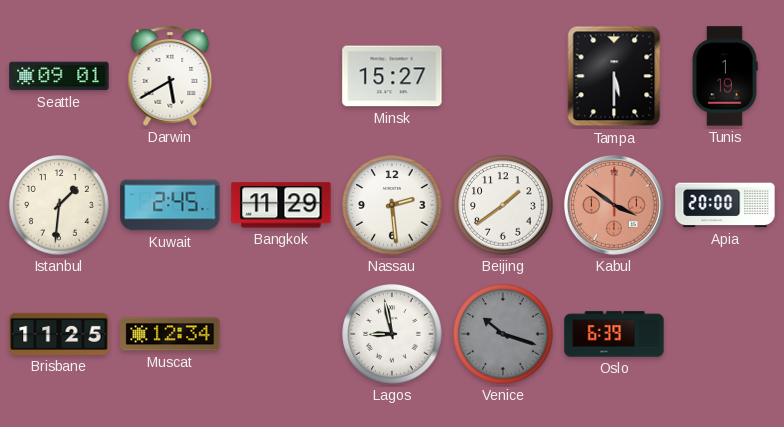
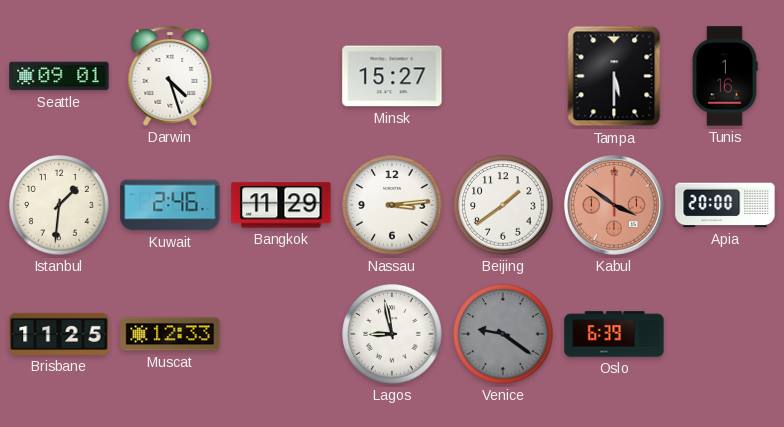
Darwin: 5:40 -> 4:27 (170, 76)
Tunis: 1:19 -> 1:16 (725, 76)
Kuwait: 2:45 -> 2:46 (170, 205)
Nassau: 2:29 -> 3:14 (392, 205)
Muscat: 12:34 -> 12:33 (170, 334)
Venice: 10:18 -> 9:21 (503, 334)
